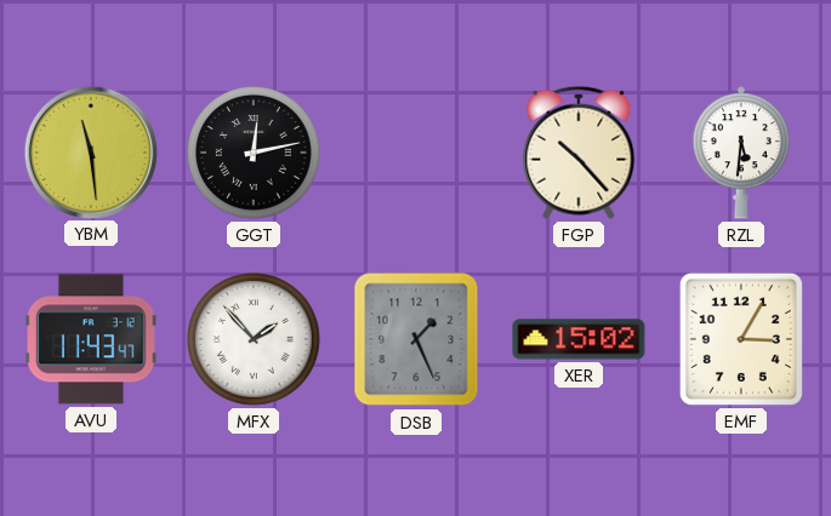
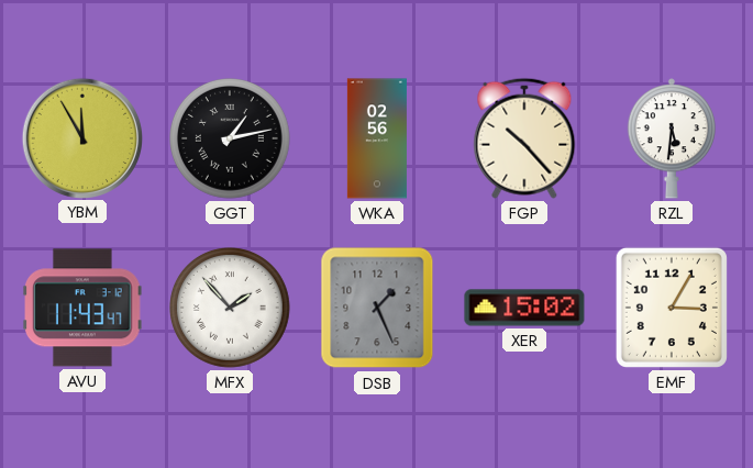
YBM: 11:29 -> 11:55 (81, 137)
GGT: 12:13 -> 1:13 (231, 140)
WKA: none -> 02:56 (377, 138)
